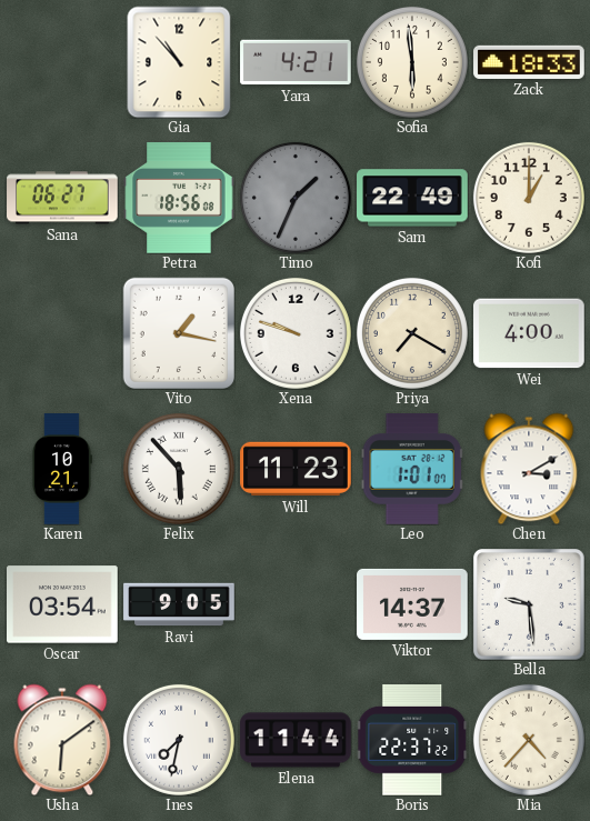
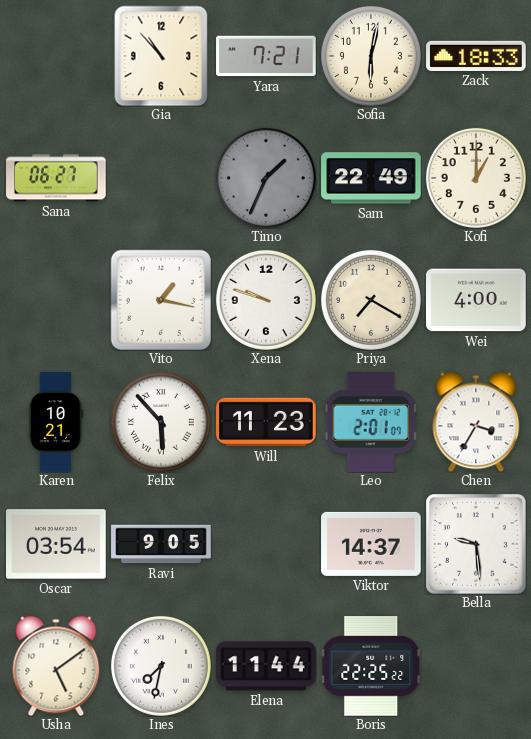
Yara: 4:21 -> 7:21 (266, 56)
Sofia: 5:59 -> 6:02 (371, 56)
Petra: 18:56 -> none (179, 198)
Leo: 1:01 -> 2:01 (371, 423)
Chen: 3:10 -> 3:35 (476, 422)
Usha: 6:09 -> 5:09 (56, 666)
Boris: 22:37 -> 22:25 (371, 667)
Mia: 4:37 -> none (529, 740)
